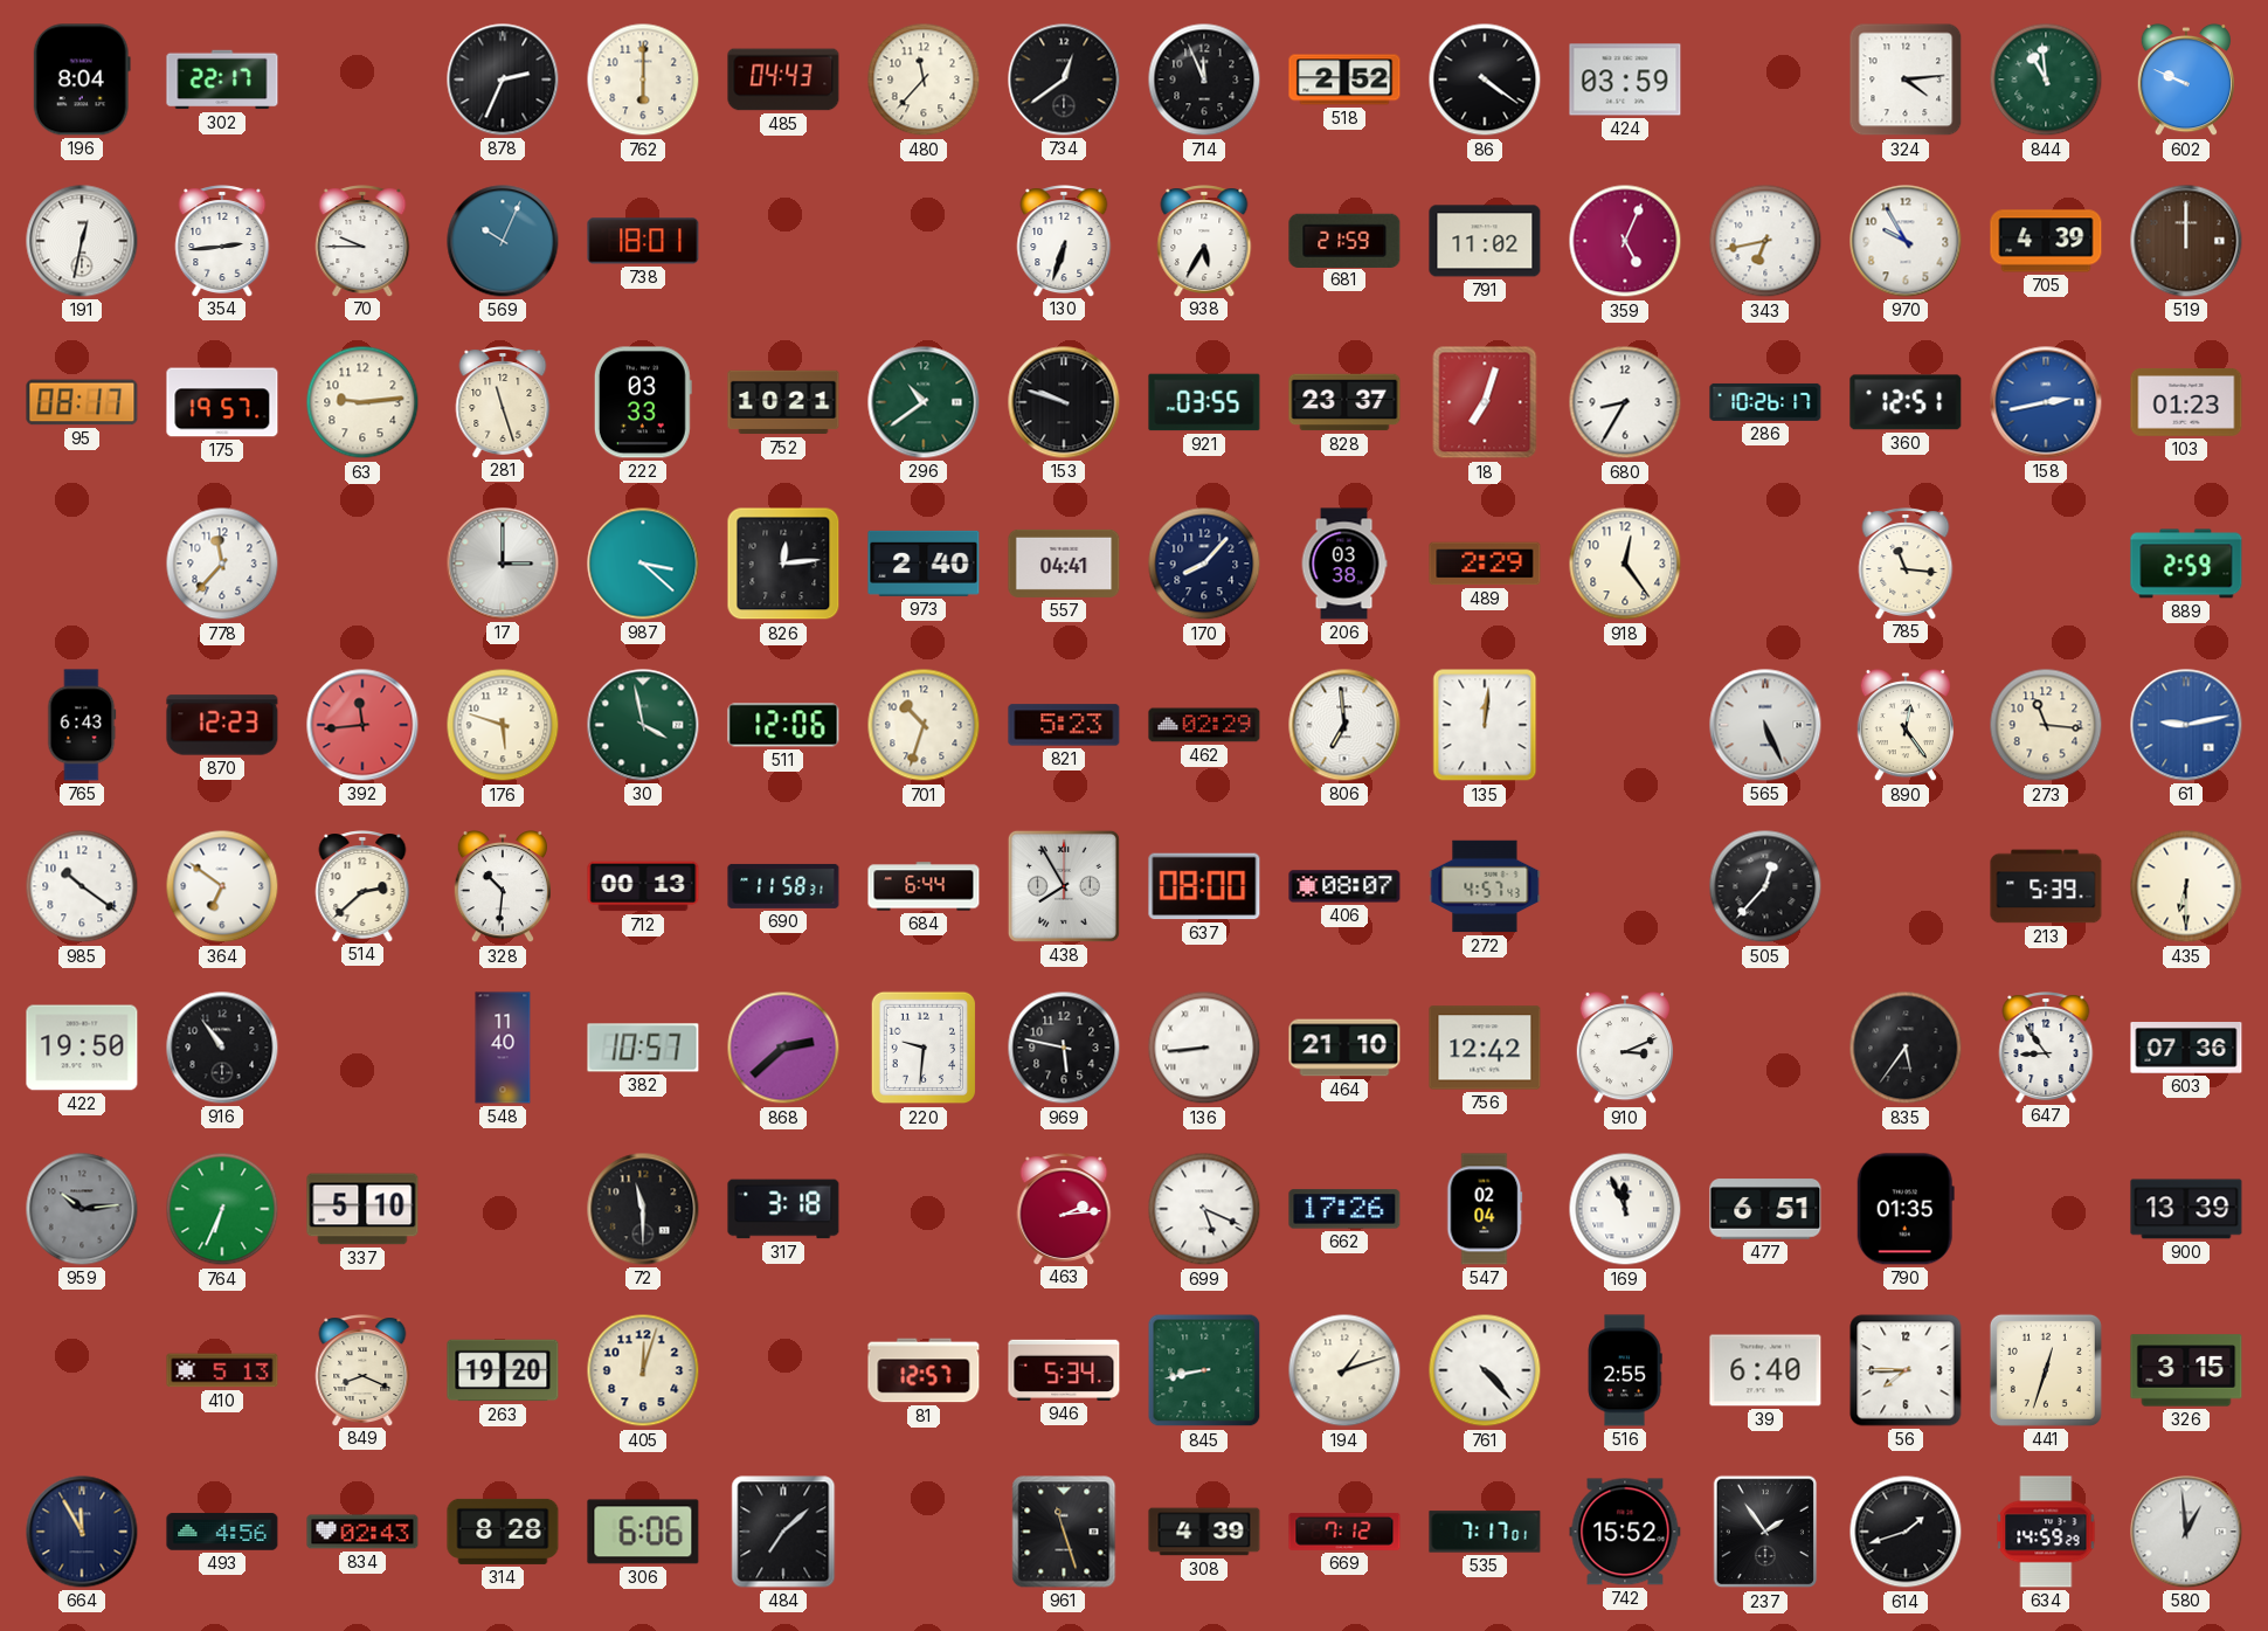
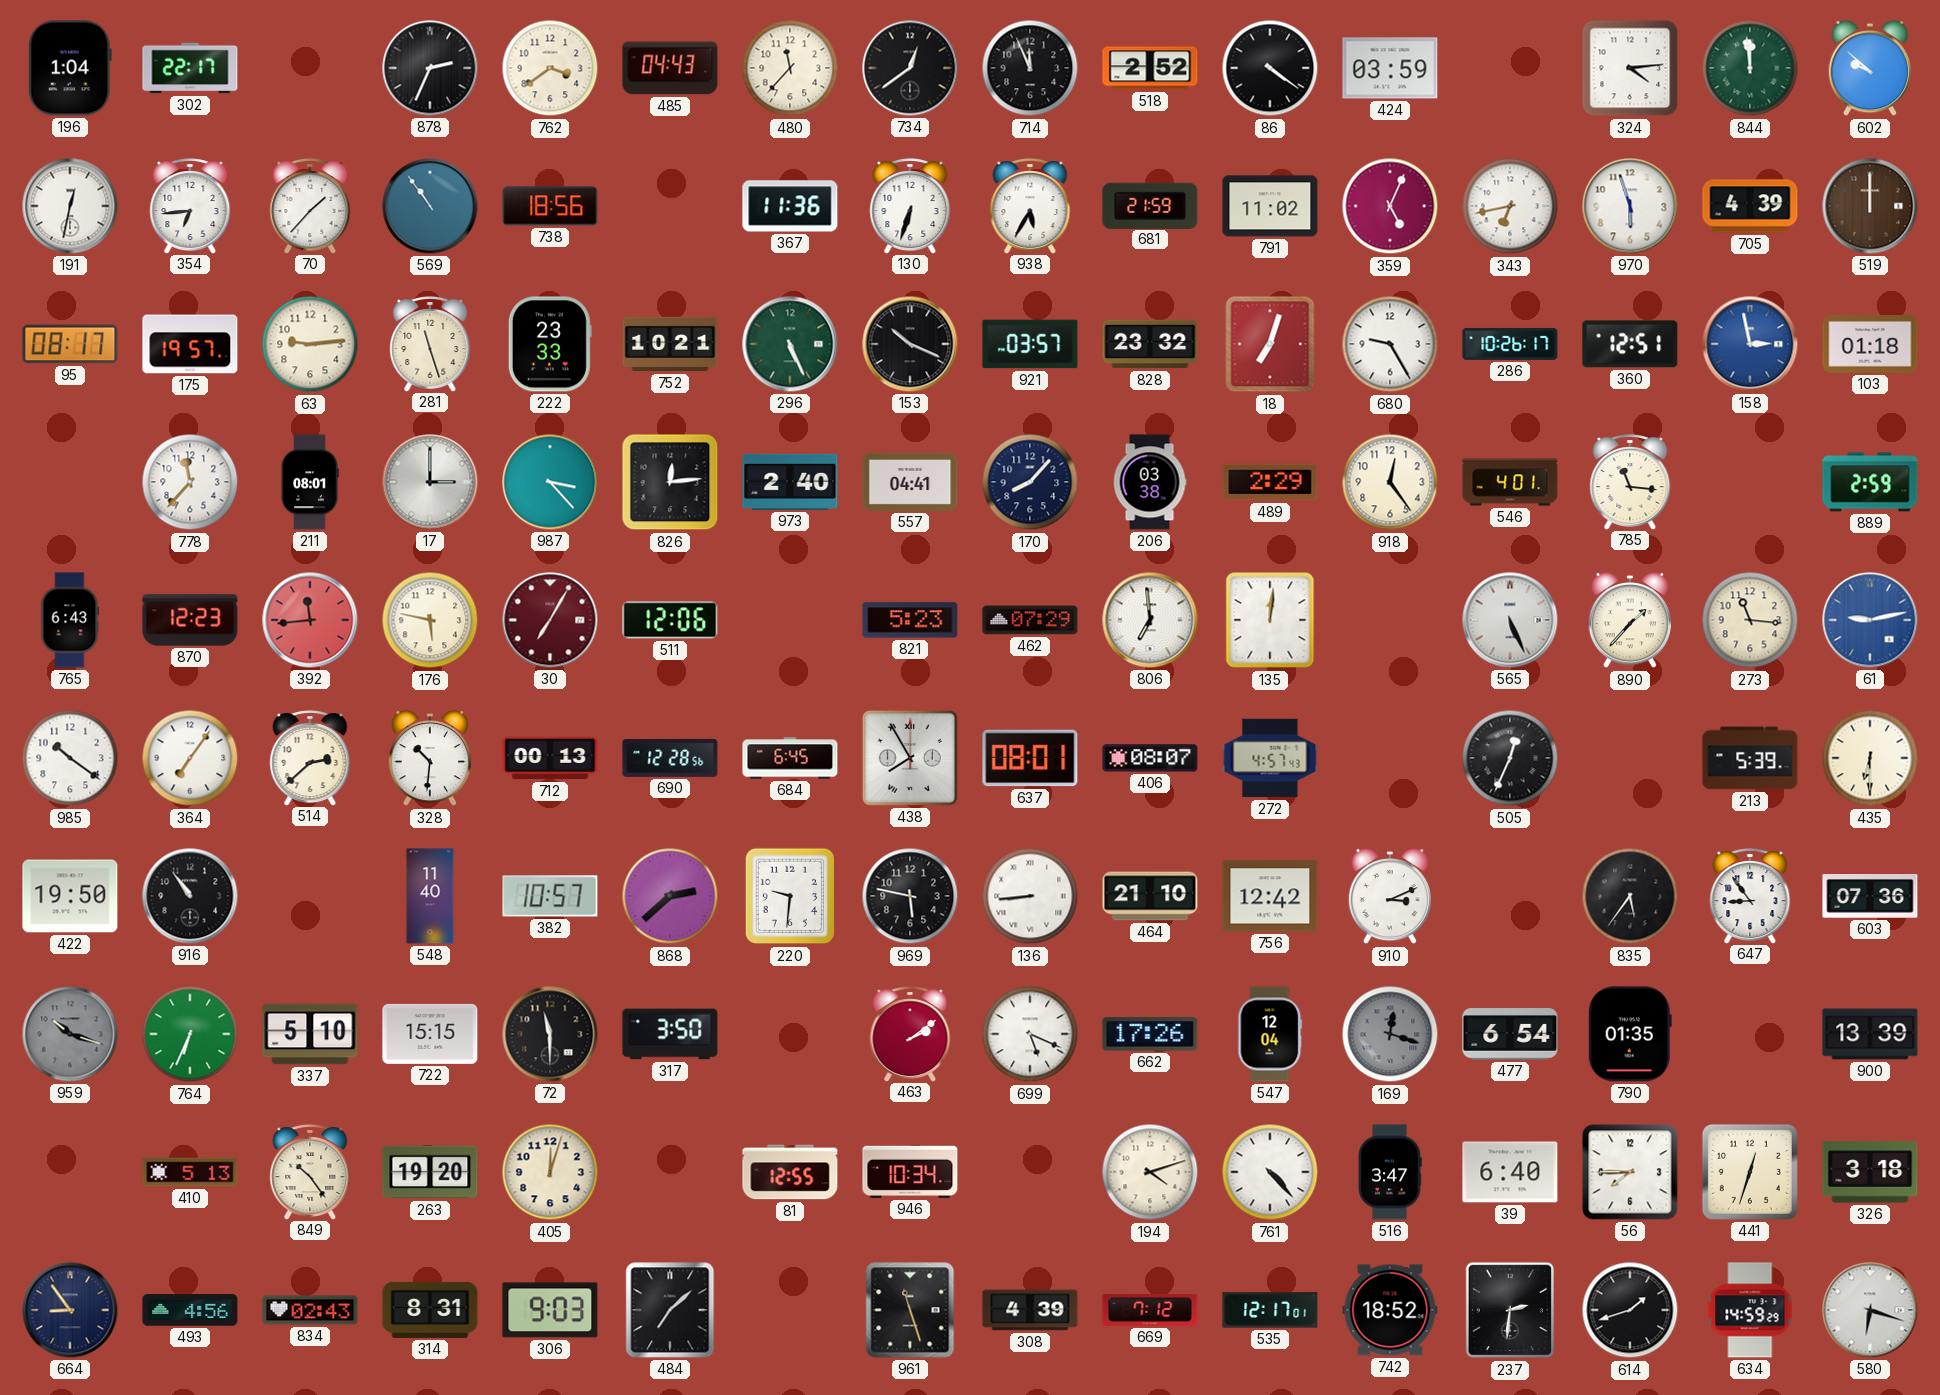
196: 8:04 -> 1:04 (70, 68)
762: 6:00 -> 3:39 (550, 68)
844: 10:59 -> 11:59 (1750, 68)
602: 9:49 -> 9:52 (1869, 68)
354: 2:44 -> 6:44 (190, 206)
70: 9:45 -> 1:37 (310, 206)
569: 10:04 -> 10:54 (430, 206)
738: 18:01 -> 18:56 (550, 206)
367: none -> 11:36 (790, 206)
970: 9:55 -> 5:57 (1630, 206)
222: 03:33 -> 23:33 (550, 344)
296: 10:39 -> 5:26 (790, 344)
153: 9:48 -> 10:19 (910, 344)
921: 03:55 -> 03:57 (1030, 344)
828: 23:37 -> 23:32 (1150, 344)
680: 8:35 -> 9:25 (1390, 344)
158: 2:43 -> 2:58 (1750, 344)
103: 01:23 -> 01:18 (1870, 344)
211: none -> 08:01 (310, 482)
987: 3:22 -> 3:23 (550, 482)
546: none -> 4:01 (1510, 482)
176: 5:48 -> 5:47 (430, 620)
30: 3:58 -> 7:05 (550, 620)
30 dial: green -> burgundy (550, 620)
701: 10:33 -> none (924, 725)
462: 02:29 -> 07:29 (1030, 620)
890: 12:24 -> 1:37 (1629, 620)
364: 6:51 -> 7:06 (190, 758)
690: 11:58 -> 12:28 (670, 758)
684: 6:44 -> 6:45 (790, 758)
637: 08:00 -> 08:01 (1030, 758)
505: 12:37 -> 12:34 (1510, 758)
959: 10:14 -> 10:18 (70, 1034)
722: none -> 15:15 (430, 1034)
317: 3:18 -> 3:50 (670, 1034)
463: 2:14 -> 2:09 (910, 1034)
547: 02:04 -> 12:04 (1270, 1034)
169: 11:56 -> 12:18 (1390, 1034)
169 dial: white -> grey (1390, 1034)
477: 6:51 -> 6:54 (1510, 1034)
849: 8:19 -> 10:24 (310, 1172)
81: 12:57 -> 12:55 (790, 1172)
946: 5:34 -> 10:34 (910, 1172)
845: 8:43 -> none (1204, 1370)
194: 1:12 -> 4:12 (1150, 1172)
516: 2:55 -> 3:47 (1390, 1172)
326: 3:15 -> 3:18 (1870, 1172)
664: 11:55 -> 8:54 (70, 1310)
314: 8:28 -> 8:31 (430, 1310)
306: 6:06 -> 9:03 (550, 1310)
535: 7:17 -> 12:17 (1270, 1310)
742: 15:52 -> 18:52 (1390, 1310)
237: 1:54 -> 2:31 (1510, 1310)
580: 12:59 -> 6:18 (1870, 1310)
